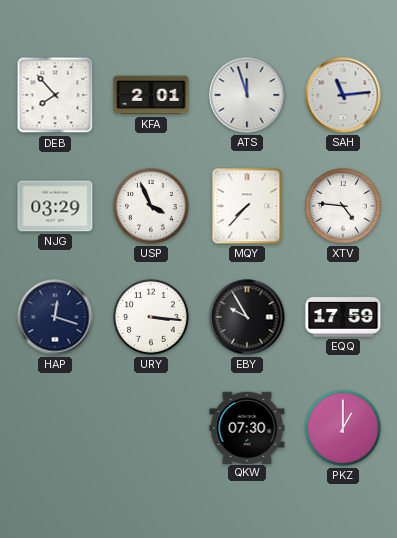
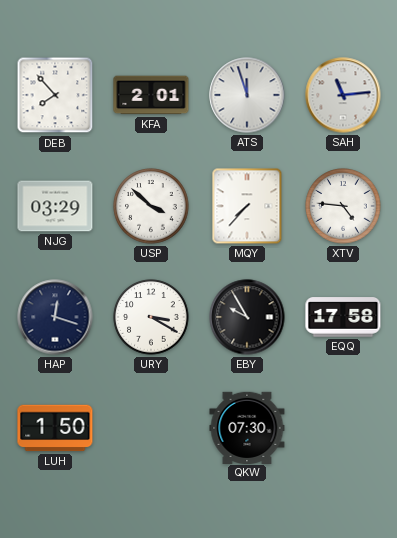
USP: 3:56 -> 3:52 (151, 206)
URY: 3:16 -> 3:20 (151, 317)
EQQ: 17:59 -> 17:58 (343, 317)
LUH: none -> 1:50 (55, 428)
PKZ: 1:00 -> none (343, 428)
